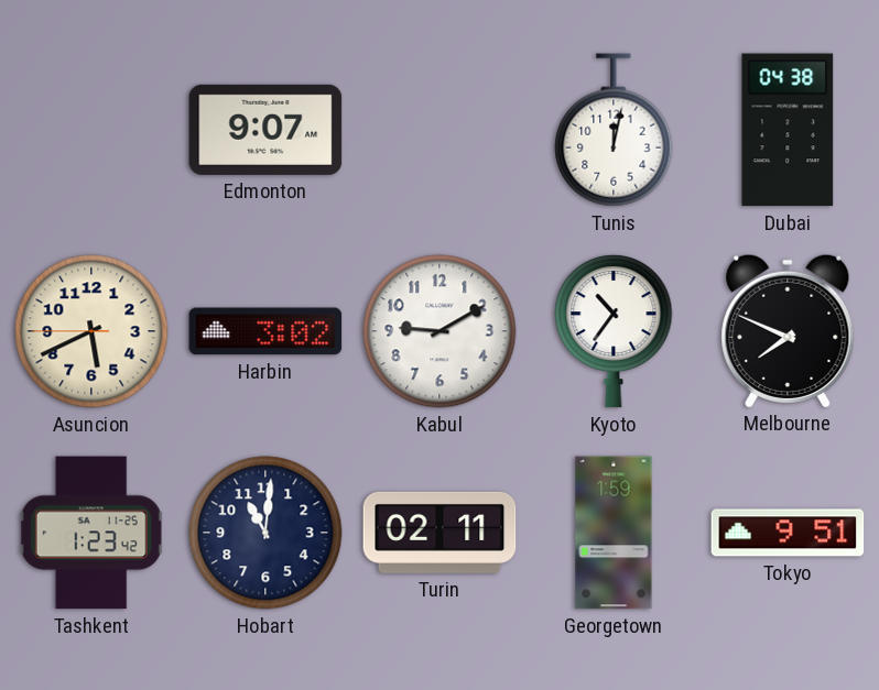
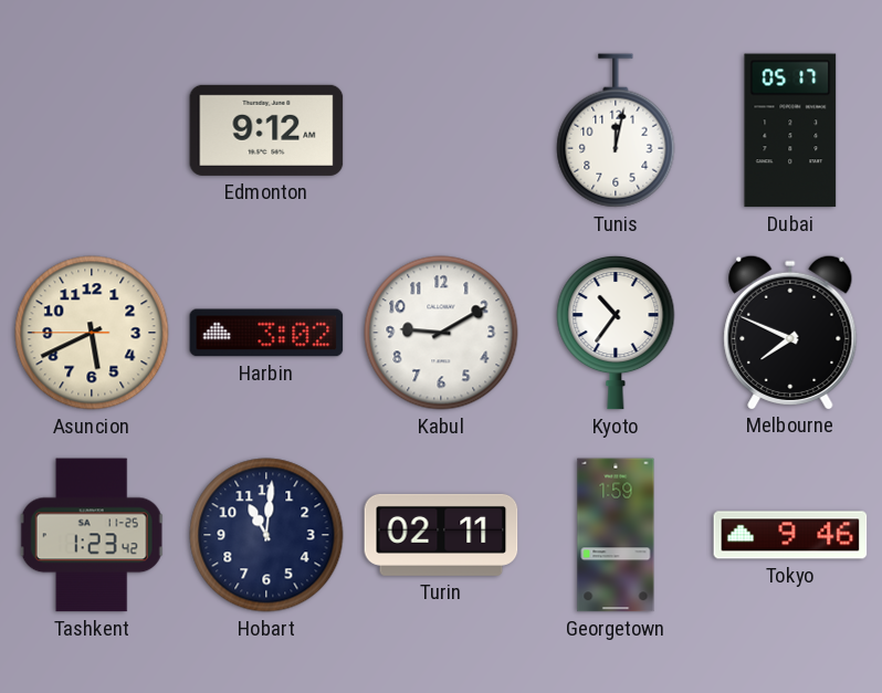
Edmonton: 9:07 -> 9:12 (266, 130)
Dubai: 04:38 -> 05:17 (790, 130)
Tokyo: 9:51 -> 9:46 (790, 535)
